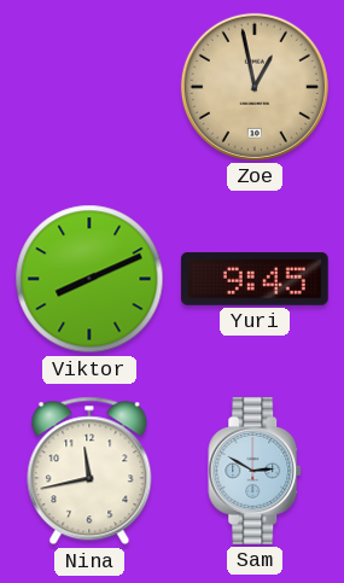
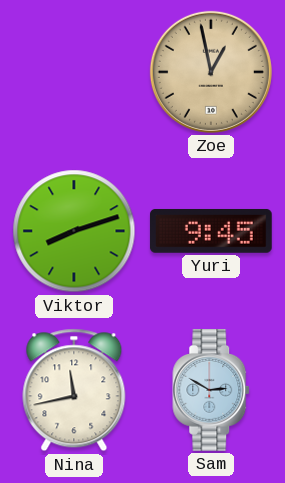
Viktor: 8:11 -> 8:12 (74, 231)
